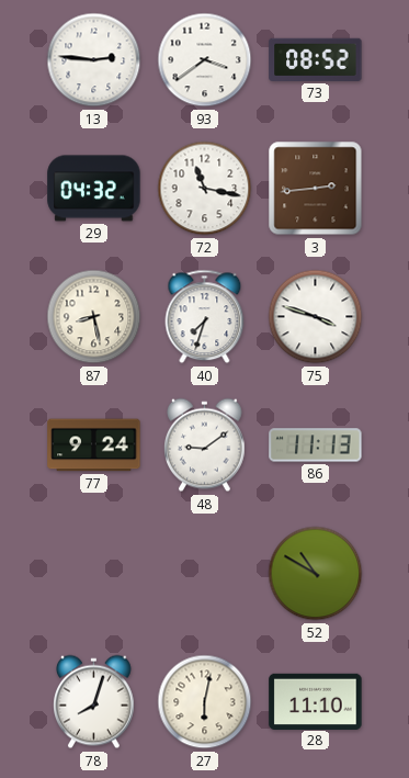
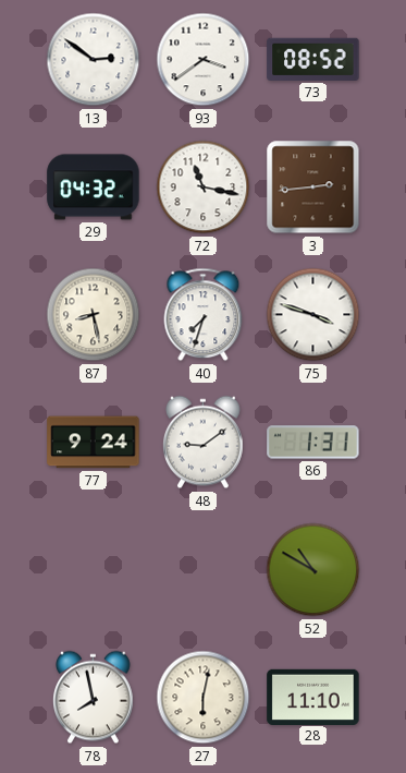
13: 2:46 -> 2:51 (94, 60)
86: 11:13 -> 1:31 (313, 443)
78: 8:03 -> 7:58 (94, 698)
